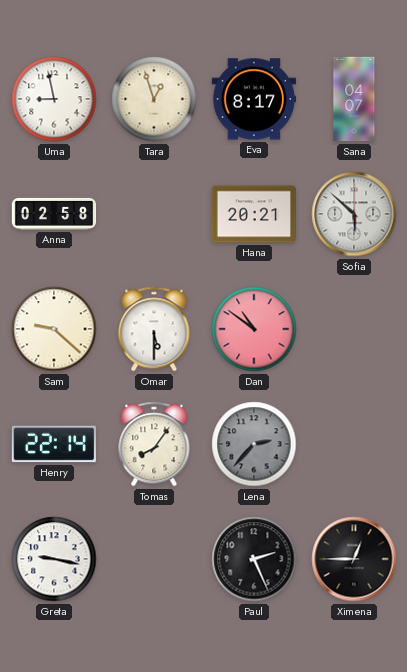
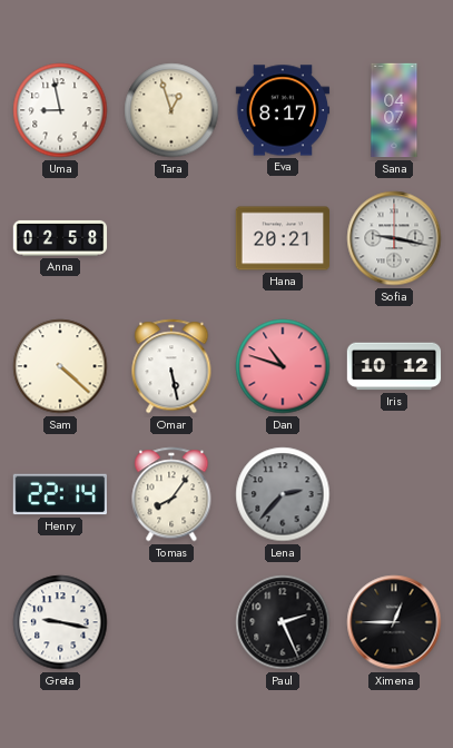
Sofia: 5:52 -> 9:17 (394, 238)
Sam: 9:22 -> 4:22 (60, 366)
Omar: 5:30 -> 5:28 (171, 366)
Dan: 10:51 -> 10:48 (283, 366)
Iris: none -> 10:12 (394, 366)
